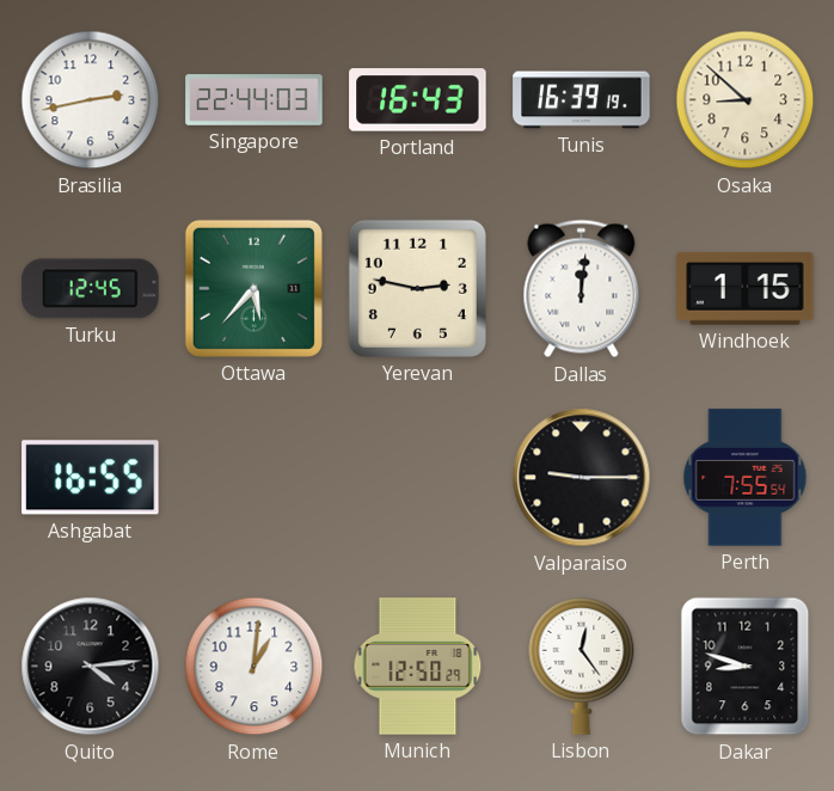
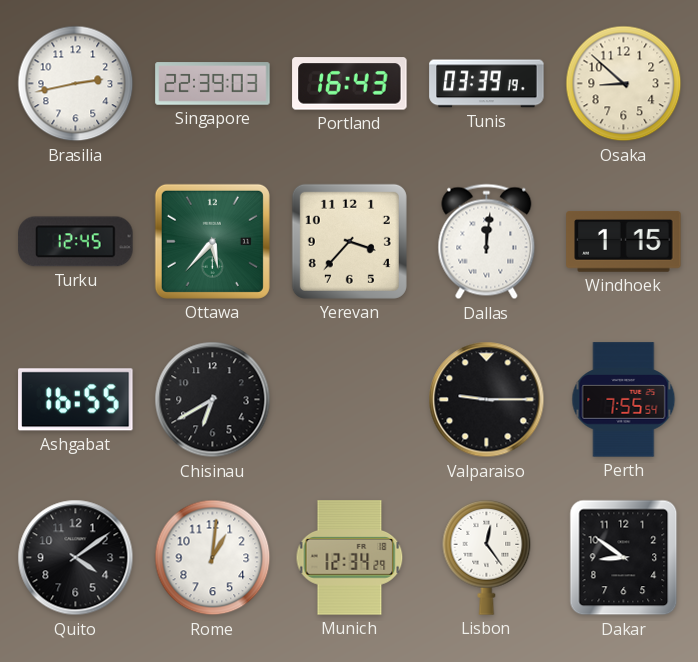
Singapore: 22:44 -> 22:39 (213, 84)
Tunis: 16:39 -> 03:39 (487, 84)
Yerevan: 2:47 -> 3:37 (349, 241)
Chisinau: none -> 6:40 (213, 400)
Quito: 4:14 -> 4:09 (76, 558)
Munich: 12:50 -> 12:34 (350, 558)
Dakar: 8:48 -> 8:51 (624, 558)
